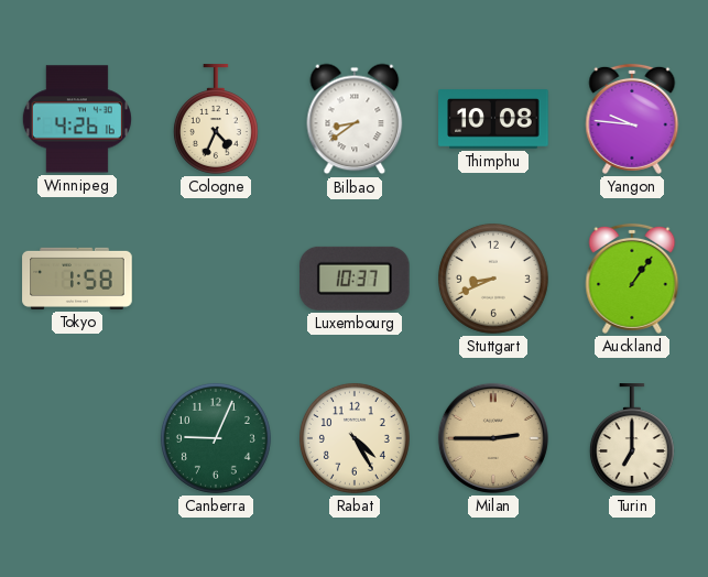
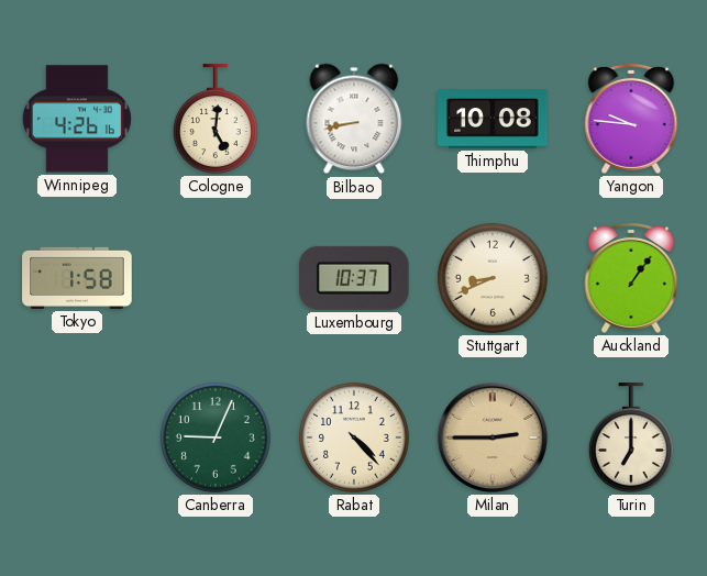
Cologne: 4:34 -> 5:01 (216, 119)
Bilbao: 8:39 -> 8:43 (354, 119)
Rabat: 4:25 -> 4:23 (354, 437)
